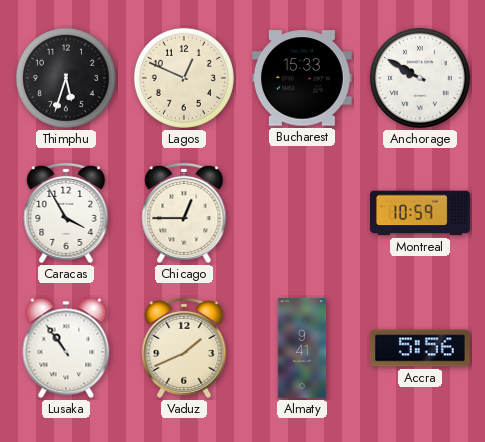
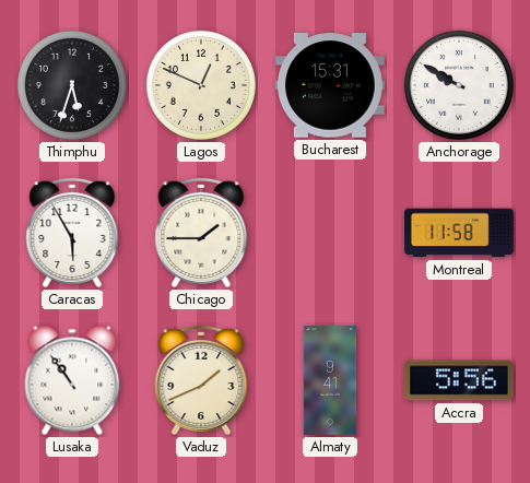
Bucharest: 15:33 -> 15:31 (330, 85)
Caracas: 3:55 -> 5:55 (72, 233)
Chicago: 12:45 -> 1:45 (201, 233)
Montreal: 10:59 -> 11:58 (459, 233)
